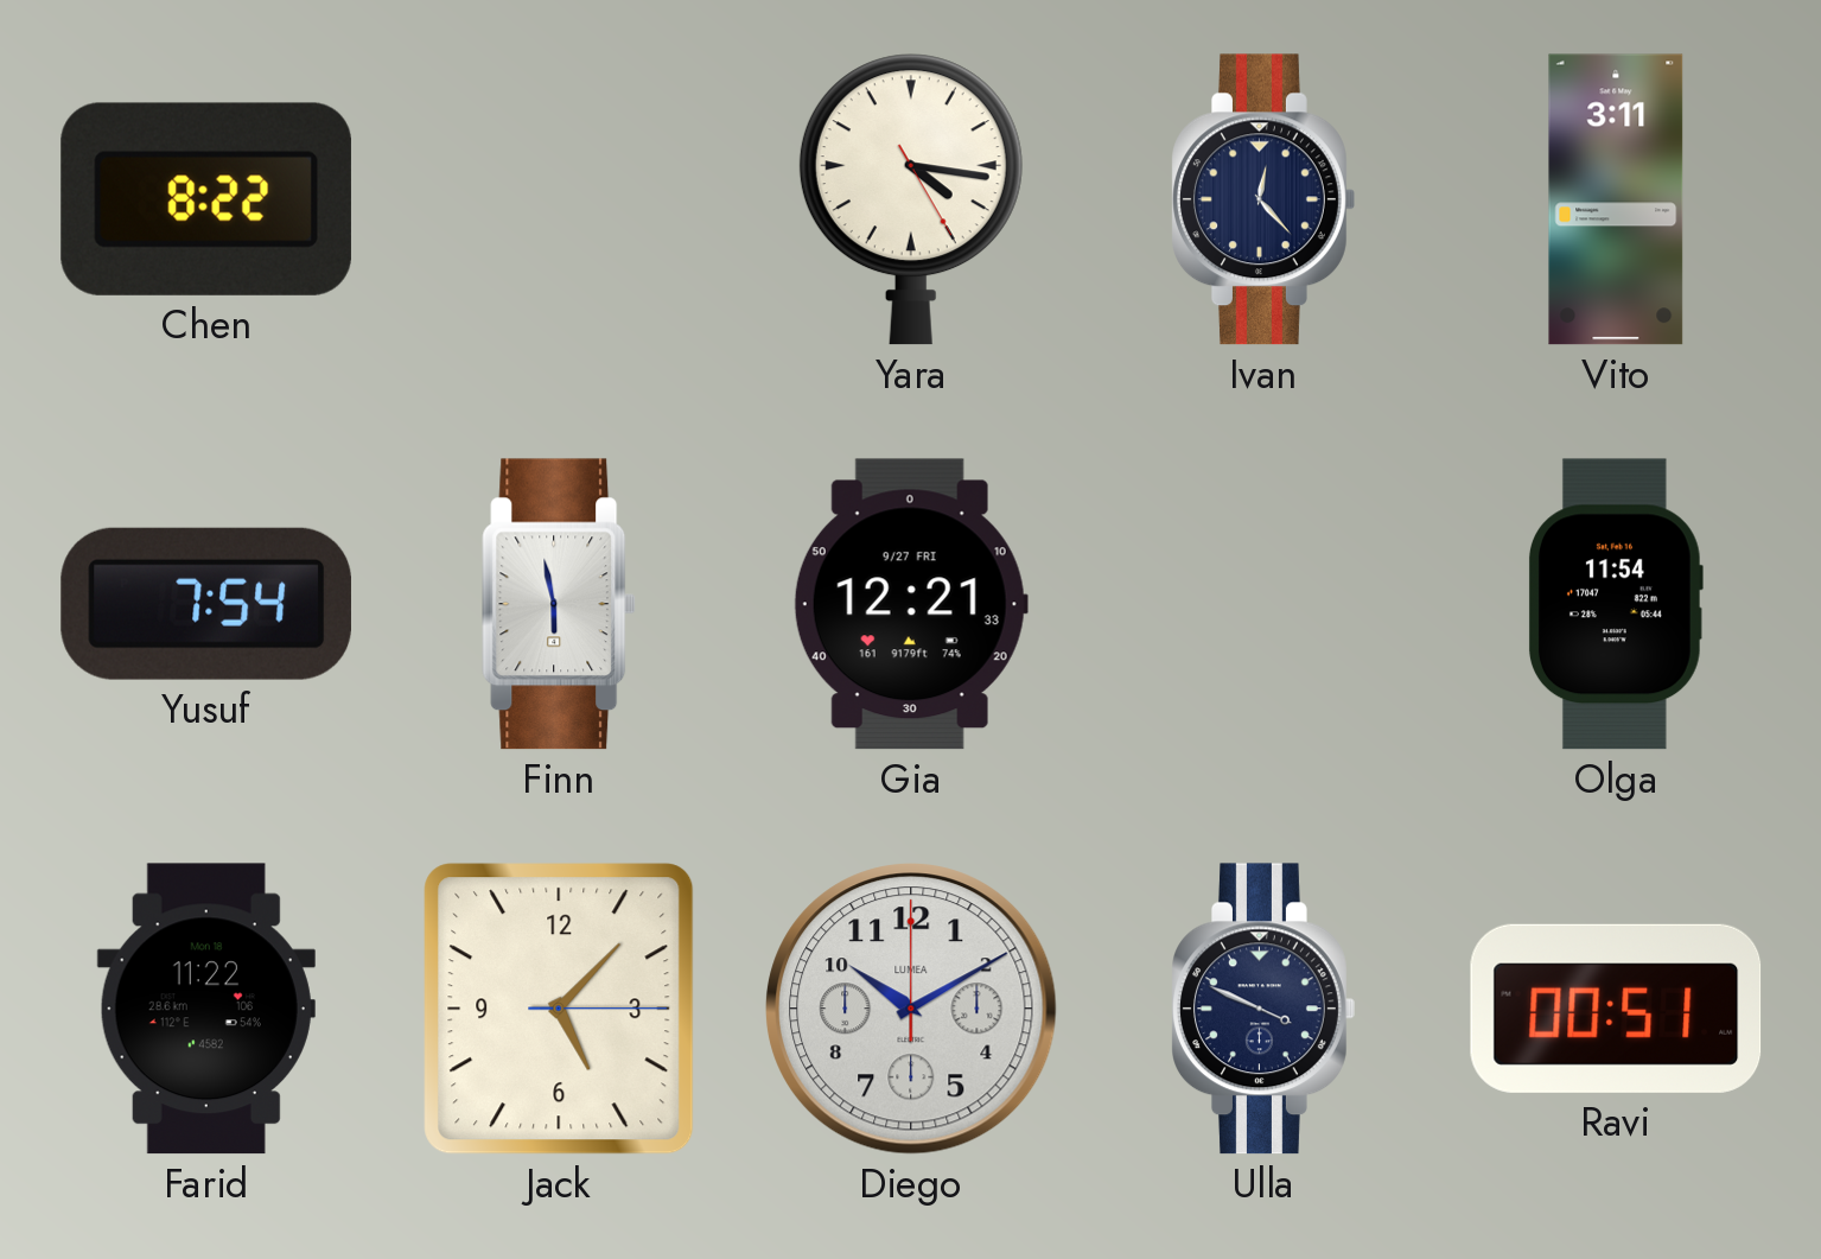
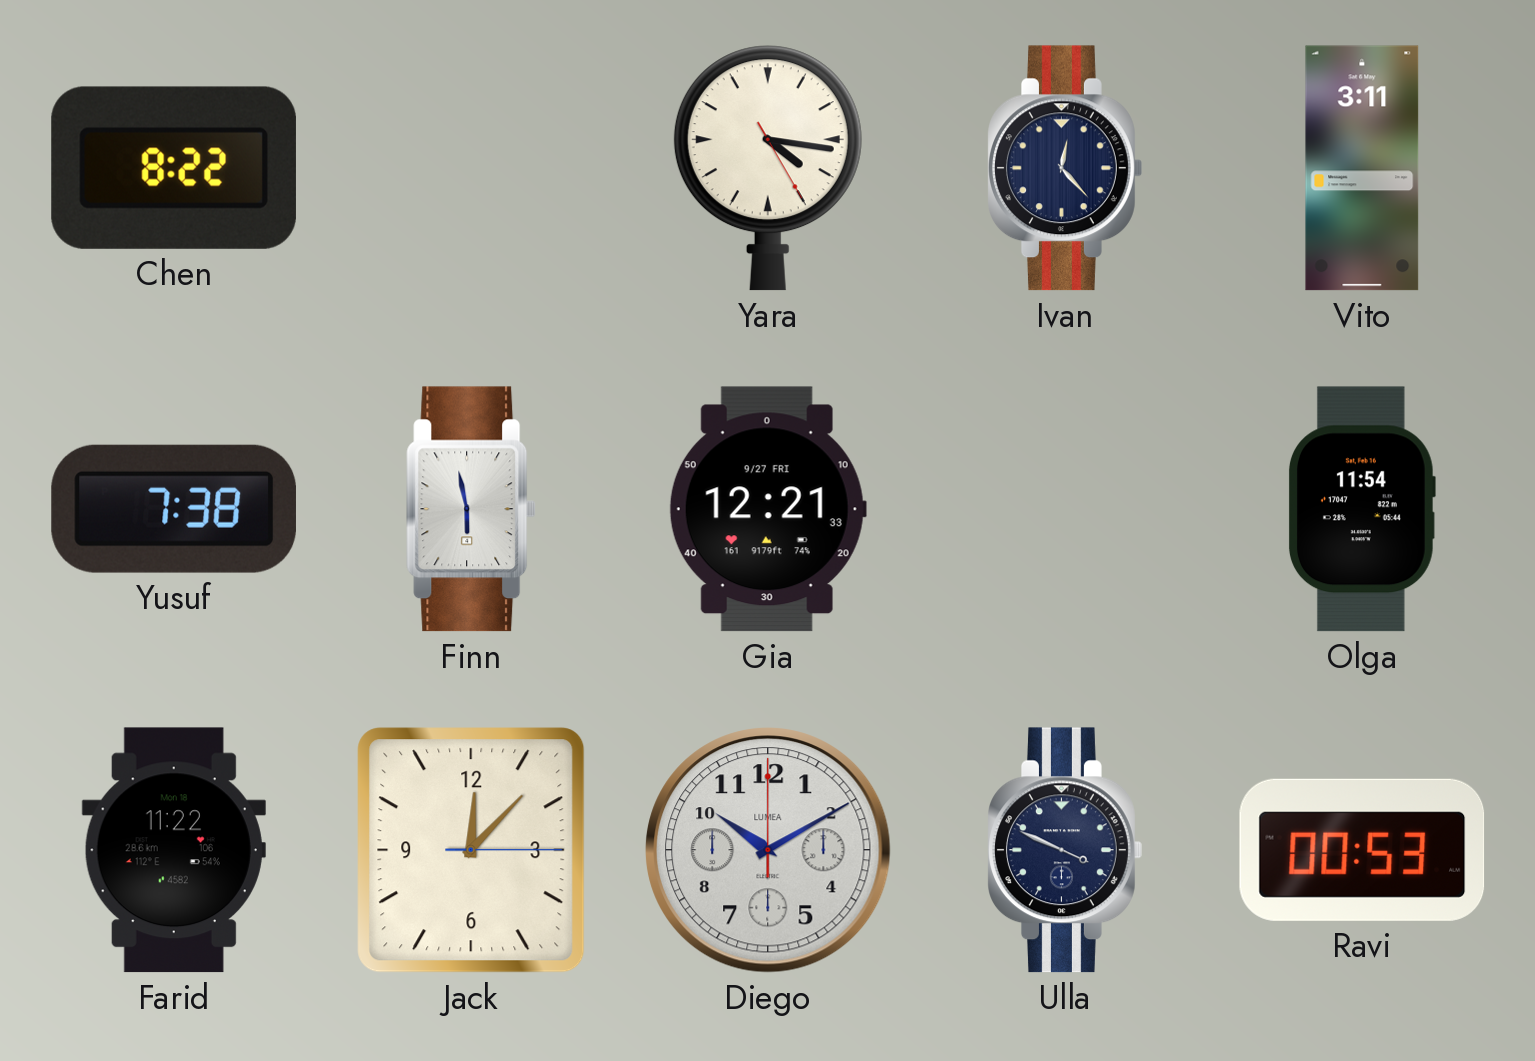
Yusuf: 7:54 -> 7:38 (174, 509)
Jack: 5:07 -> 12:07 (471, 850)
Ravi: 00:51 -> 00:53 (1362, 850)
